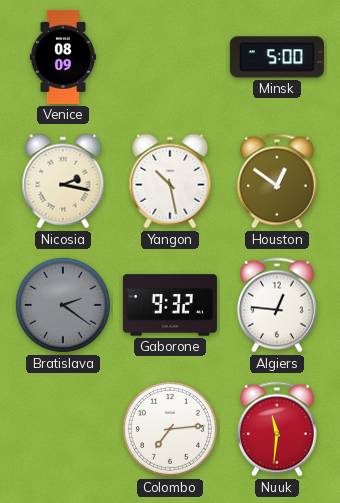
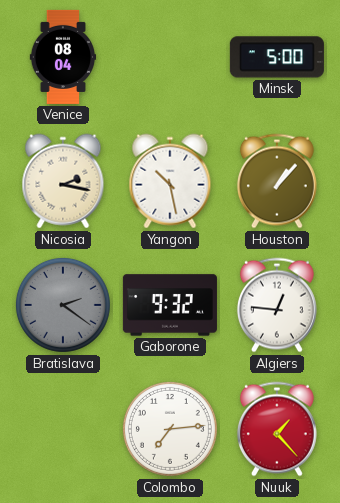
Venice: 08:09 -> 08:04 (63, 57)
Houston: 12:51 -> 1:07 (277, 181)
Nuuk: 11:31 -> 1:23 (277, 429)
